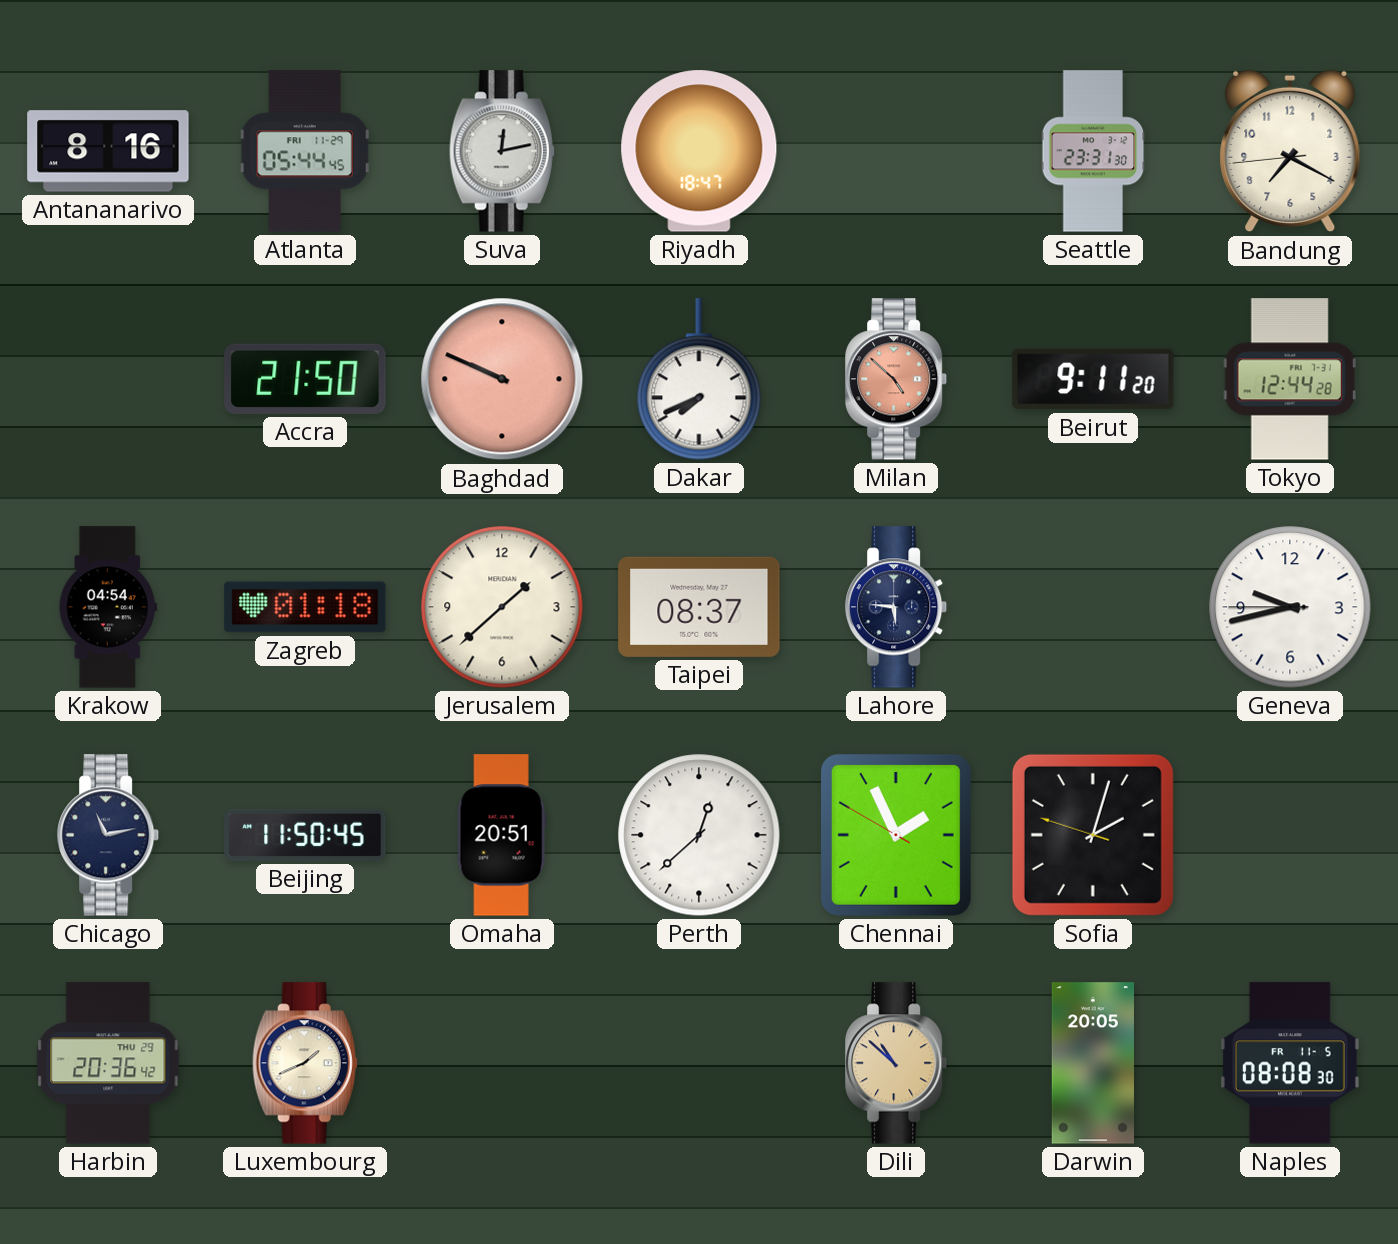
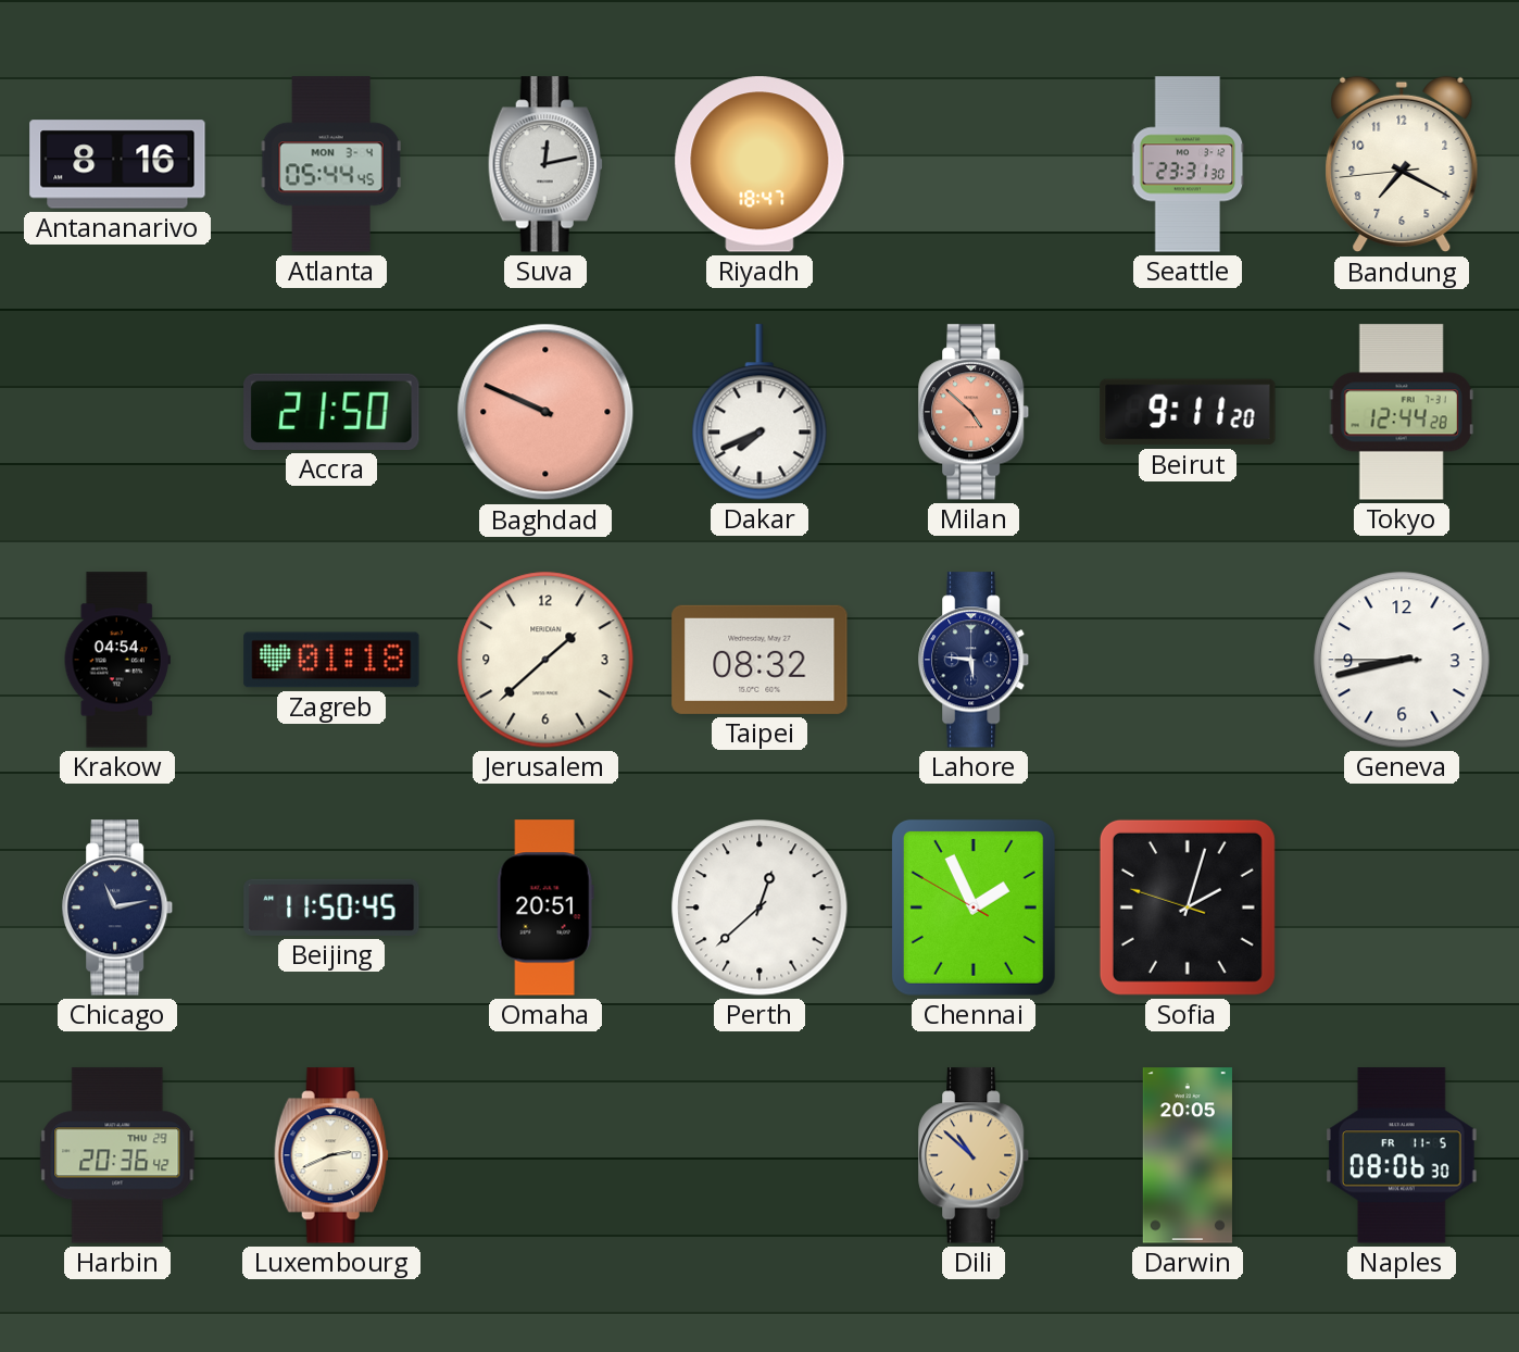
Atlanta date: FRI 11-29 -> MON 3-4 (331, 164)
Taipei: 08:37 -> 08:32 (759, 660)
Geneva: 9:42 -> 8:42 (1402, 660)
Luxembourg: 1:41 -> 2:41 (331, 1155)
Naples: 08:08 -> 08:06 (1402, 1155)
